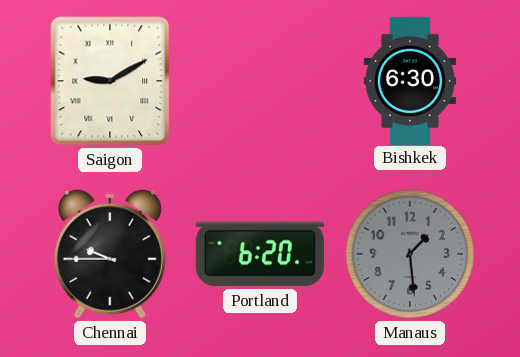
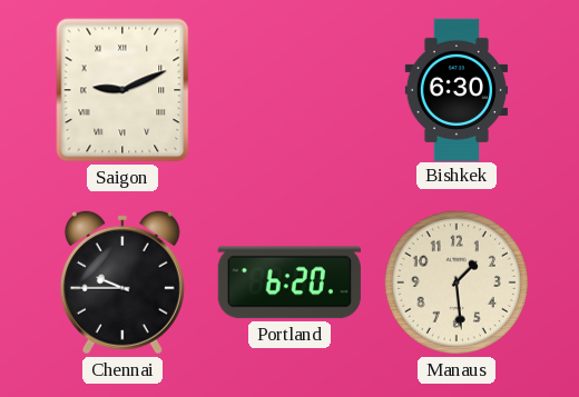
Saigon: 9:10 -> 9:11 (122, 90)
Manaus dial: grey -> cream (457, 282)
